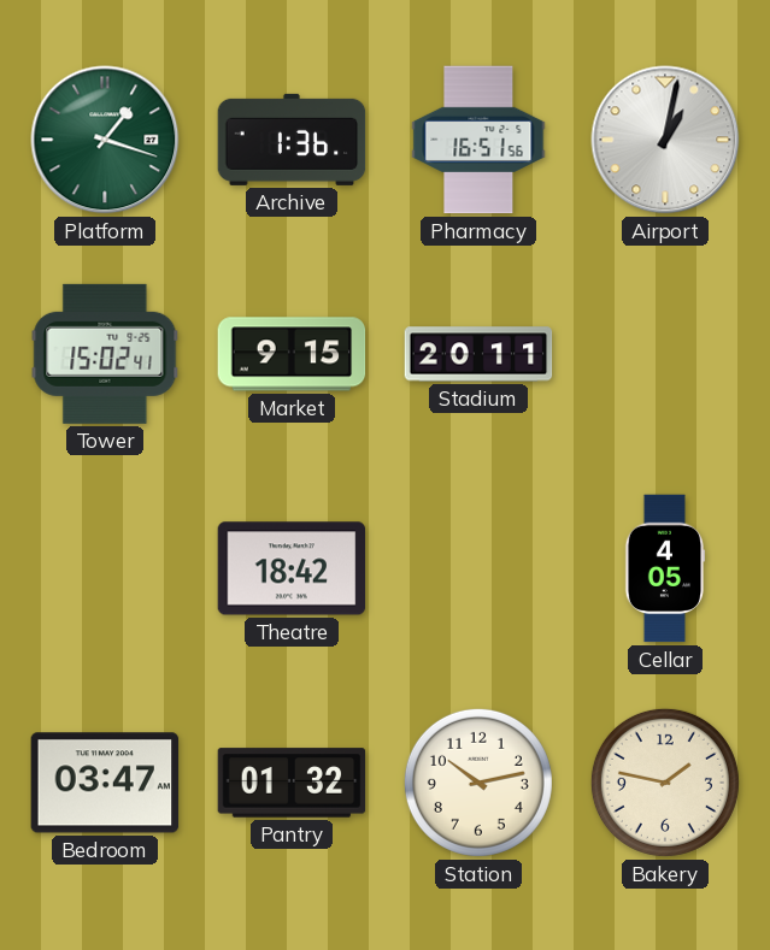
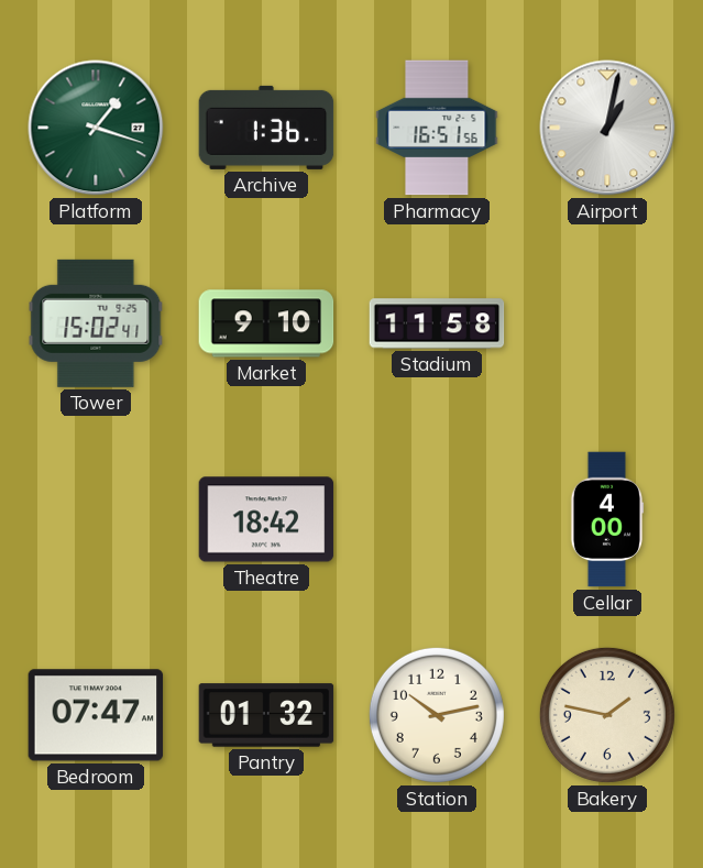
Market: 9:15 -> 9:10 (266, 323)
Stadium: 20:11 -> 11:58 (437, 323)
Cellar: 4:05 -> 4:00 (607, 519)
Bedroom: 03:47 -> 07:47 (96, 715)
